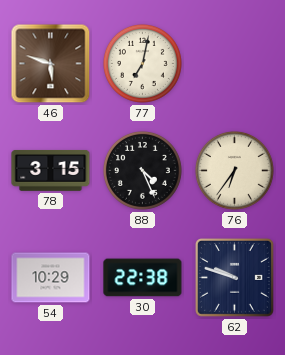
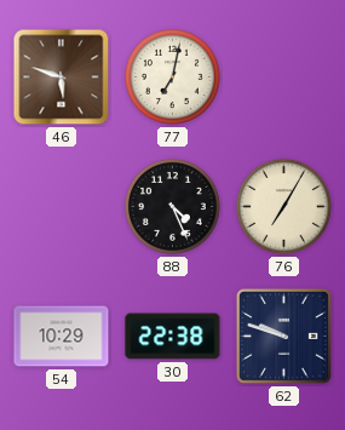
78: 3:15 -> none (51, 171)
76: 6:36 -> 7:05 (283, 206)
